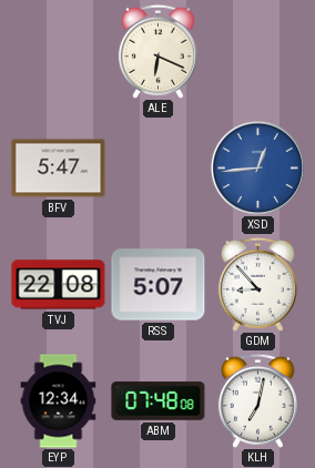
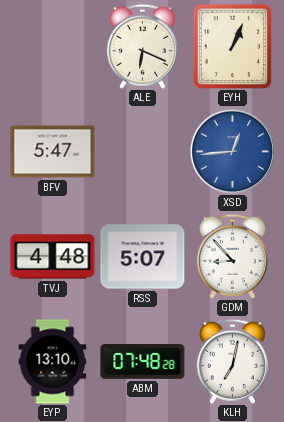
EYH: none -> 1:04 (233, 46)
TVJ: 22:08 -> 4:48 (53, 257)
EYP: 12:34 -> 13:10 (53, 362)
ABM: 07:48:08 -> 07:48:28 (143, 362)
